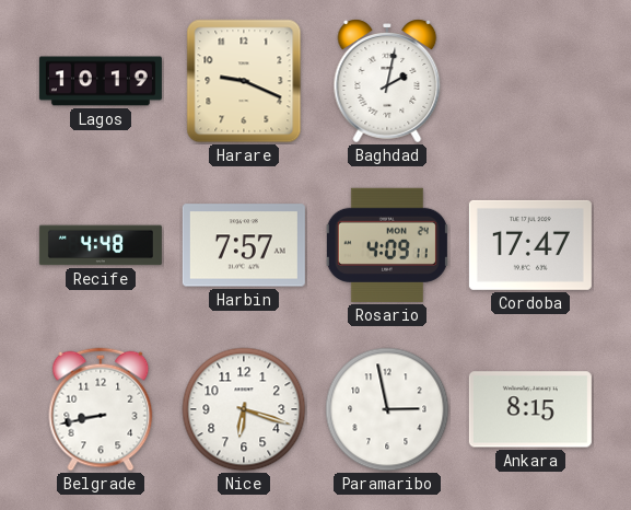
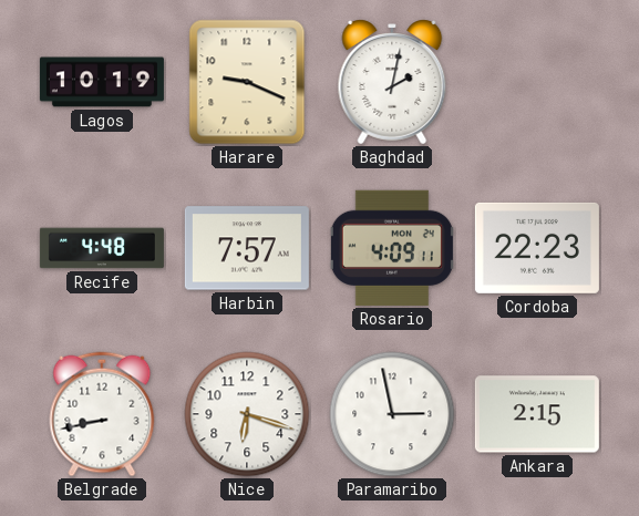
Cordoba: 17:47 -> 22:23 (537, 248)
Ankara: 8:15 -> 2:15 (537, 414)
